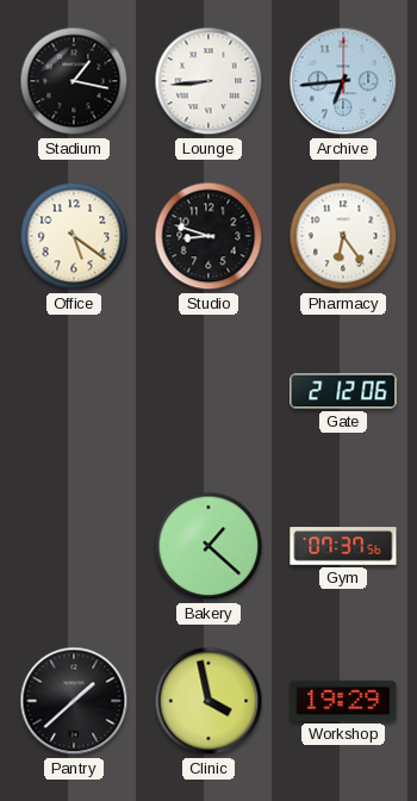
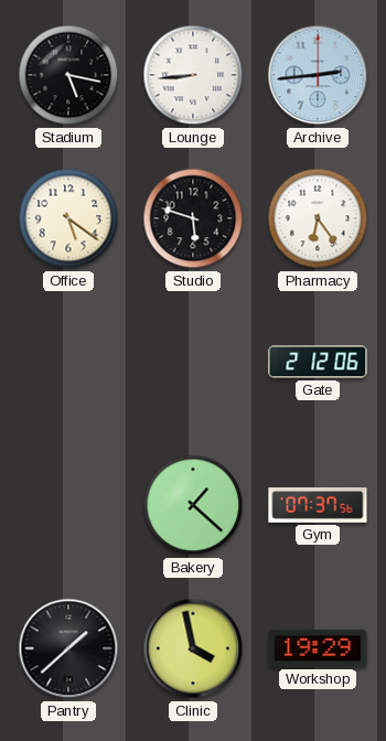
Stadium: 1:17 -> 5:17 (68, 75)
Archive: 6:44 -> 2:44 (318, 75)
Studio: 8:48 -> 5:48 (193, 218)
